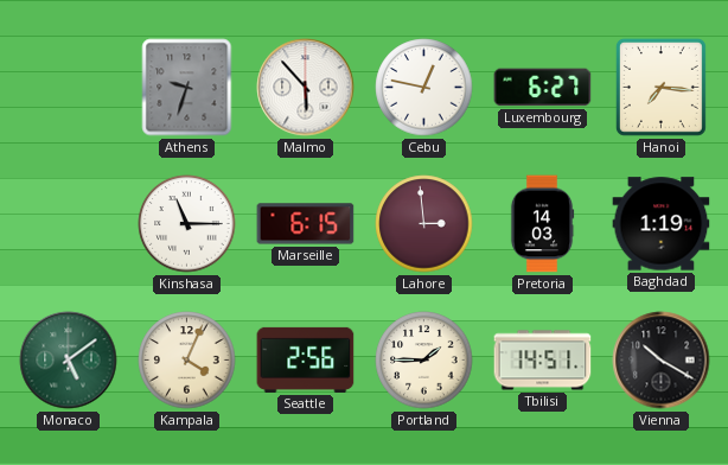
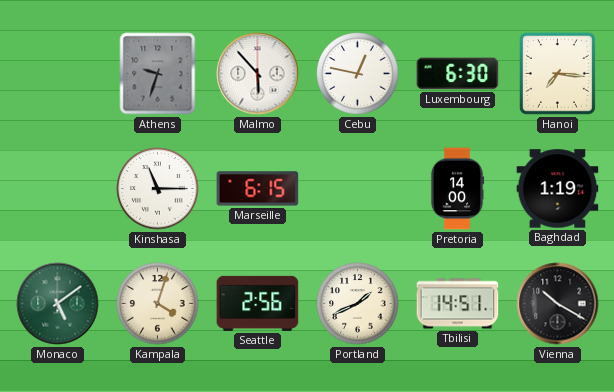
Luxembourg: 6:27 -> 6:30 (458, 74)
Lahore: 2:59 -> none (424, 224)
Pretoria: 14:03 -> 14:00 (457, 189)
Kampala: 4:04 -> 4:03 (158, 304)
Portland: 1:45 -> 1:41 (358, 304)
